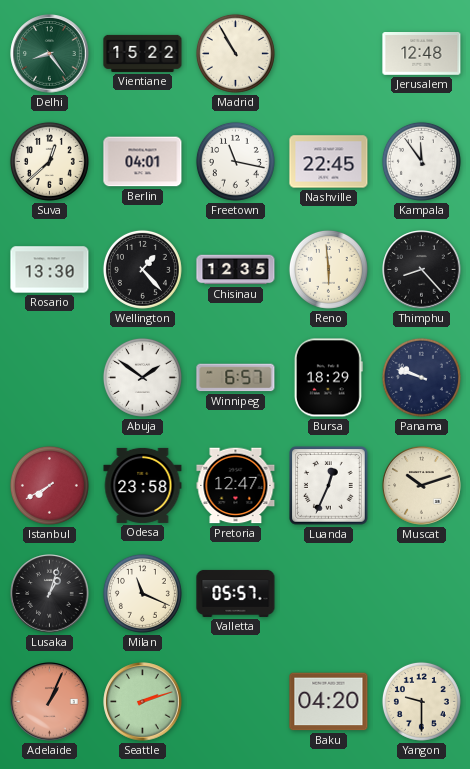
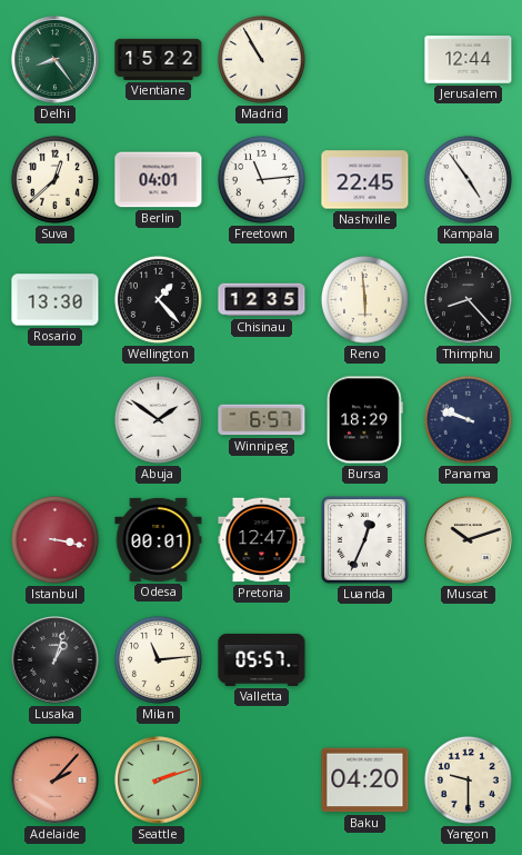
Jerusalem: 12:48 -> 12:44 (469, 60)
Freetown: 11:17 -> 11:14 (261, 179)
Kampala: 11:54 -> 4:54 (468, 179)
Istanbul: 7:40 -> 3:17 (54, 539)
Odesa: 23:58 -> 00:01 (159, 539)
Milan: 11:19 -> 11:14 (158, 659)
Adelaide: 1:04 -> 2:07 (56, 781)
